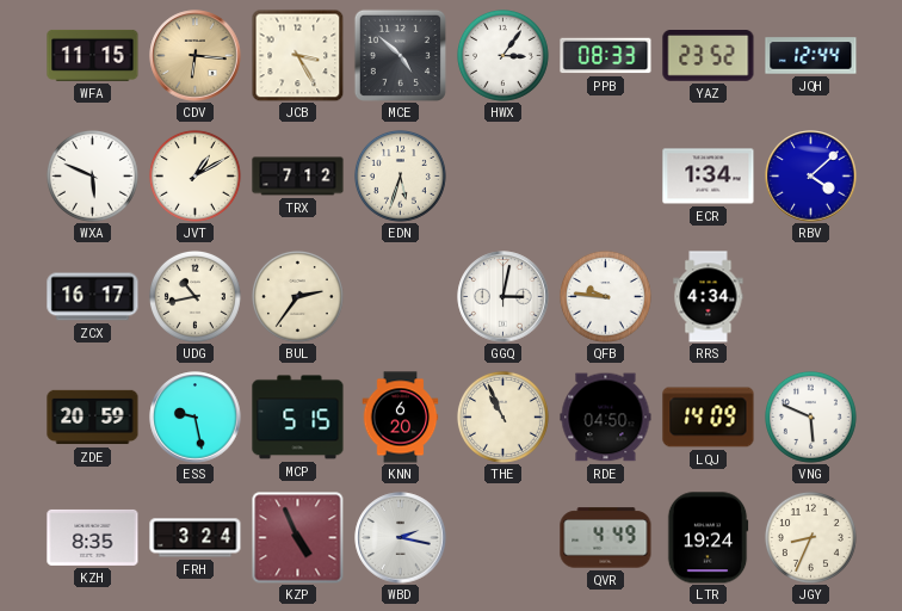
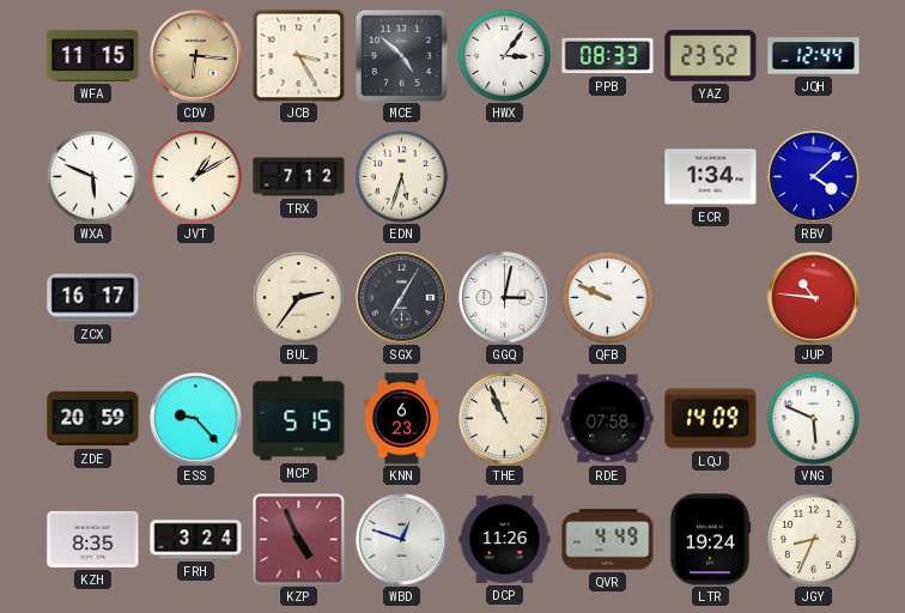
UDG: 10:43 -> none (194, 296)
SGX: none -> 7:05 (402, 298)
QFB: 9:46 -> 9:49 (607, 297)
RRS: 4:34 -> none (709, 297)
JUP: none -> 10:46 (814, 298)
ESS: 9:28 -> 9:23 (196, 419)
KNN: 6:20 -> 6:23 (402, 419)
RDE: 04:50 -> 07:58 (608, 419)
WBD: 2:17 -> 12:48 (402, 540)
DCP: none -> 11:26 (505, 539)
